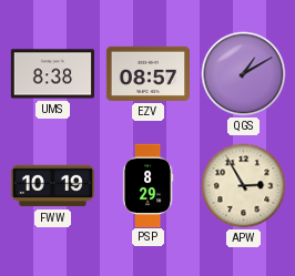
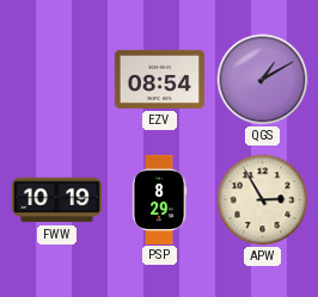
UMS: 8:38 -> none (52, 74)
EZV: 08:57 -> 08:54 (159, 79)
